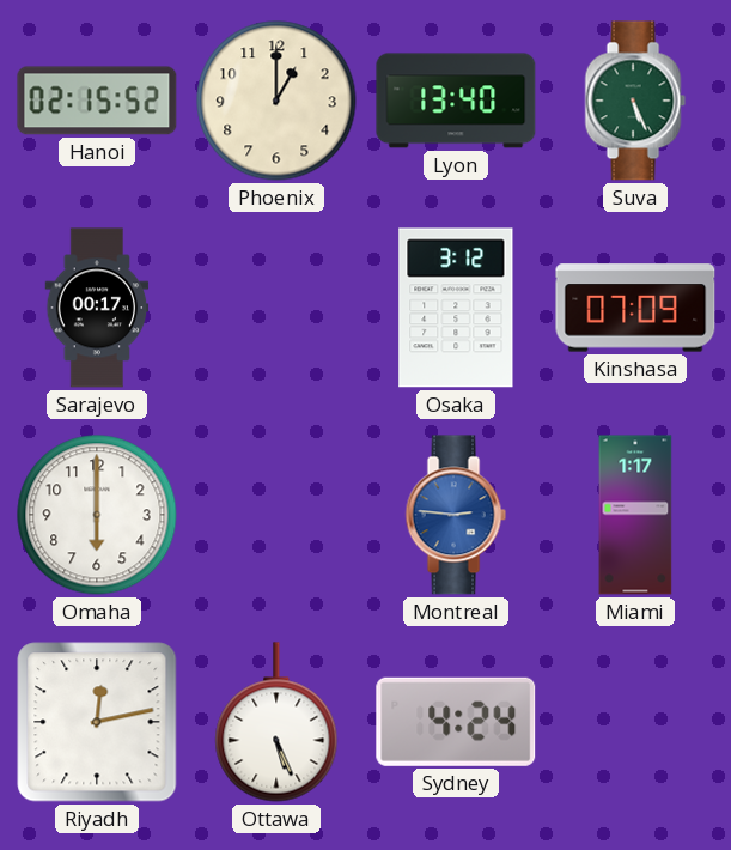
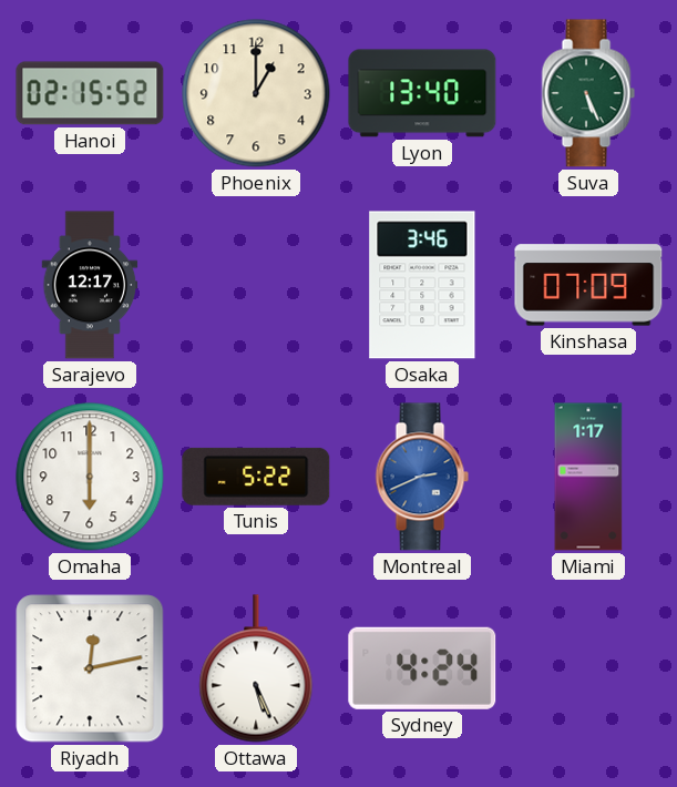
Sarajevo: 00:17 -> 12:17 (90, 285)
Osaka: 3:12 -> 3:46 (422, 285)
Tunis: none -> 5:22 (256, 477)
Montreal: 2:46 -> 2:41 (422, 477)
